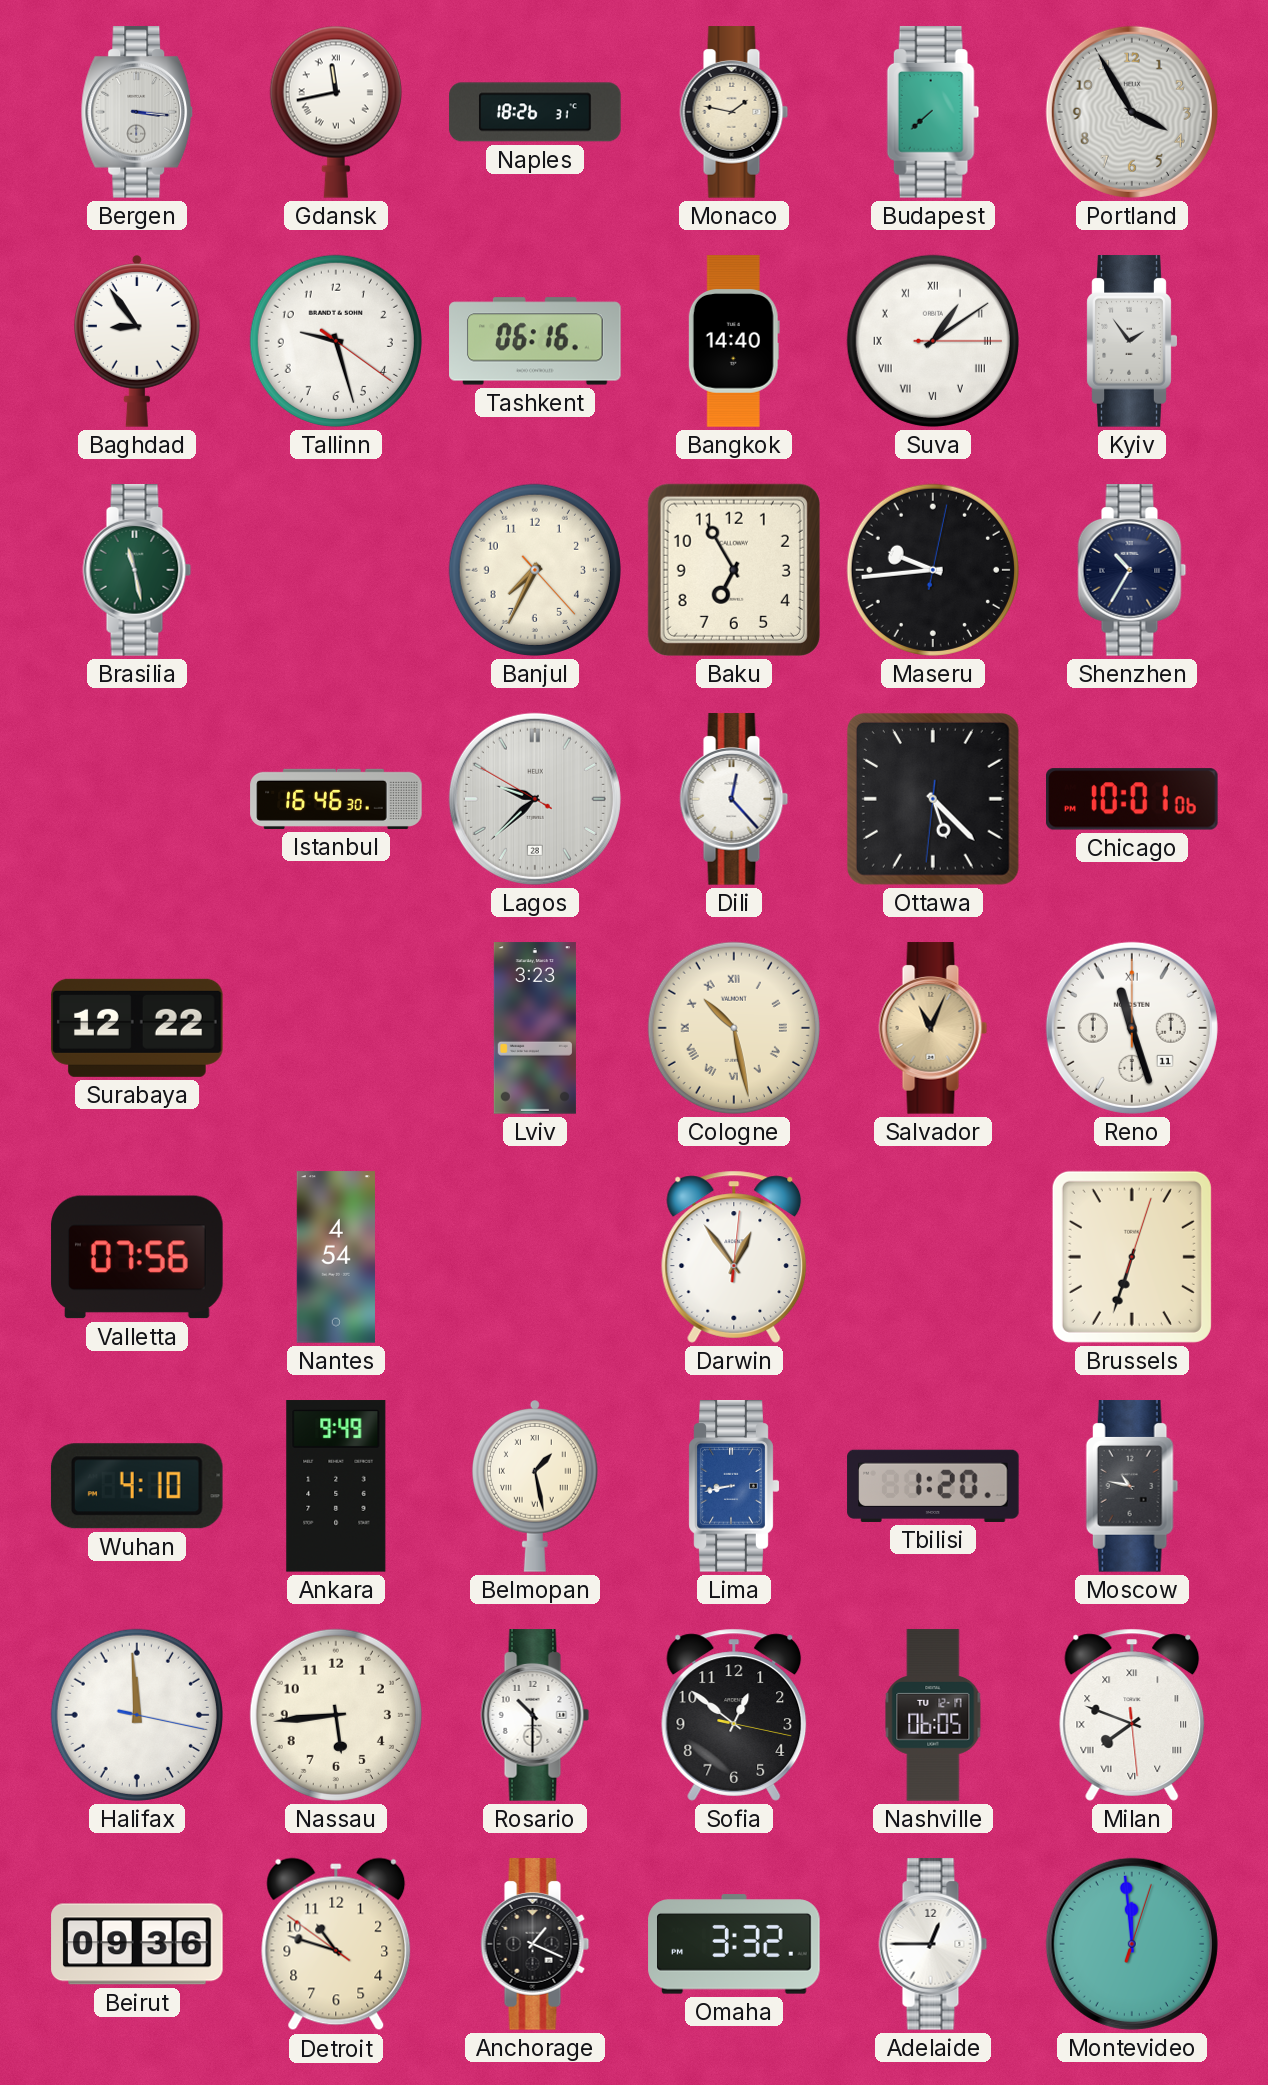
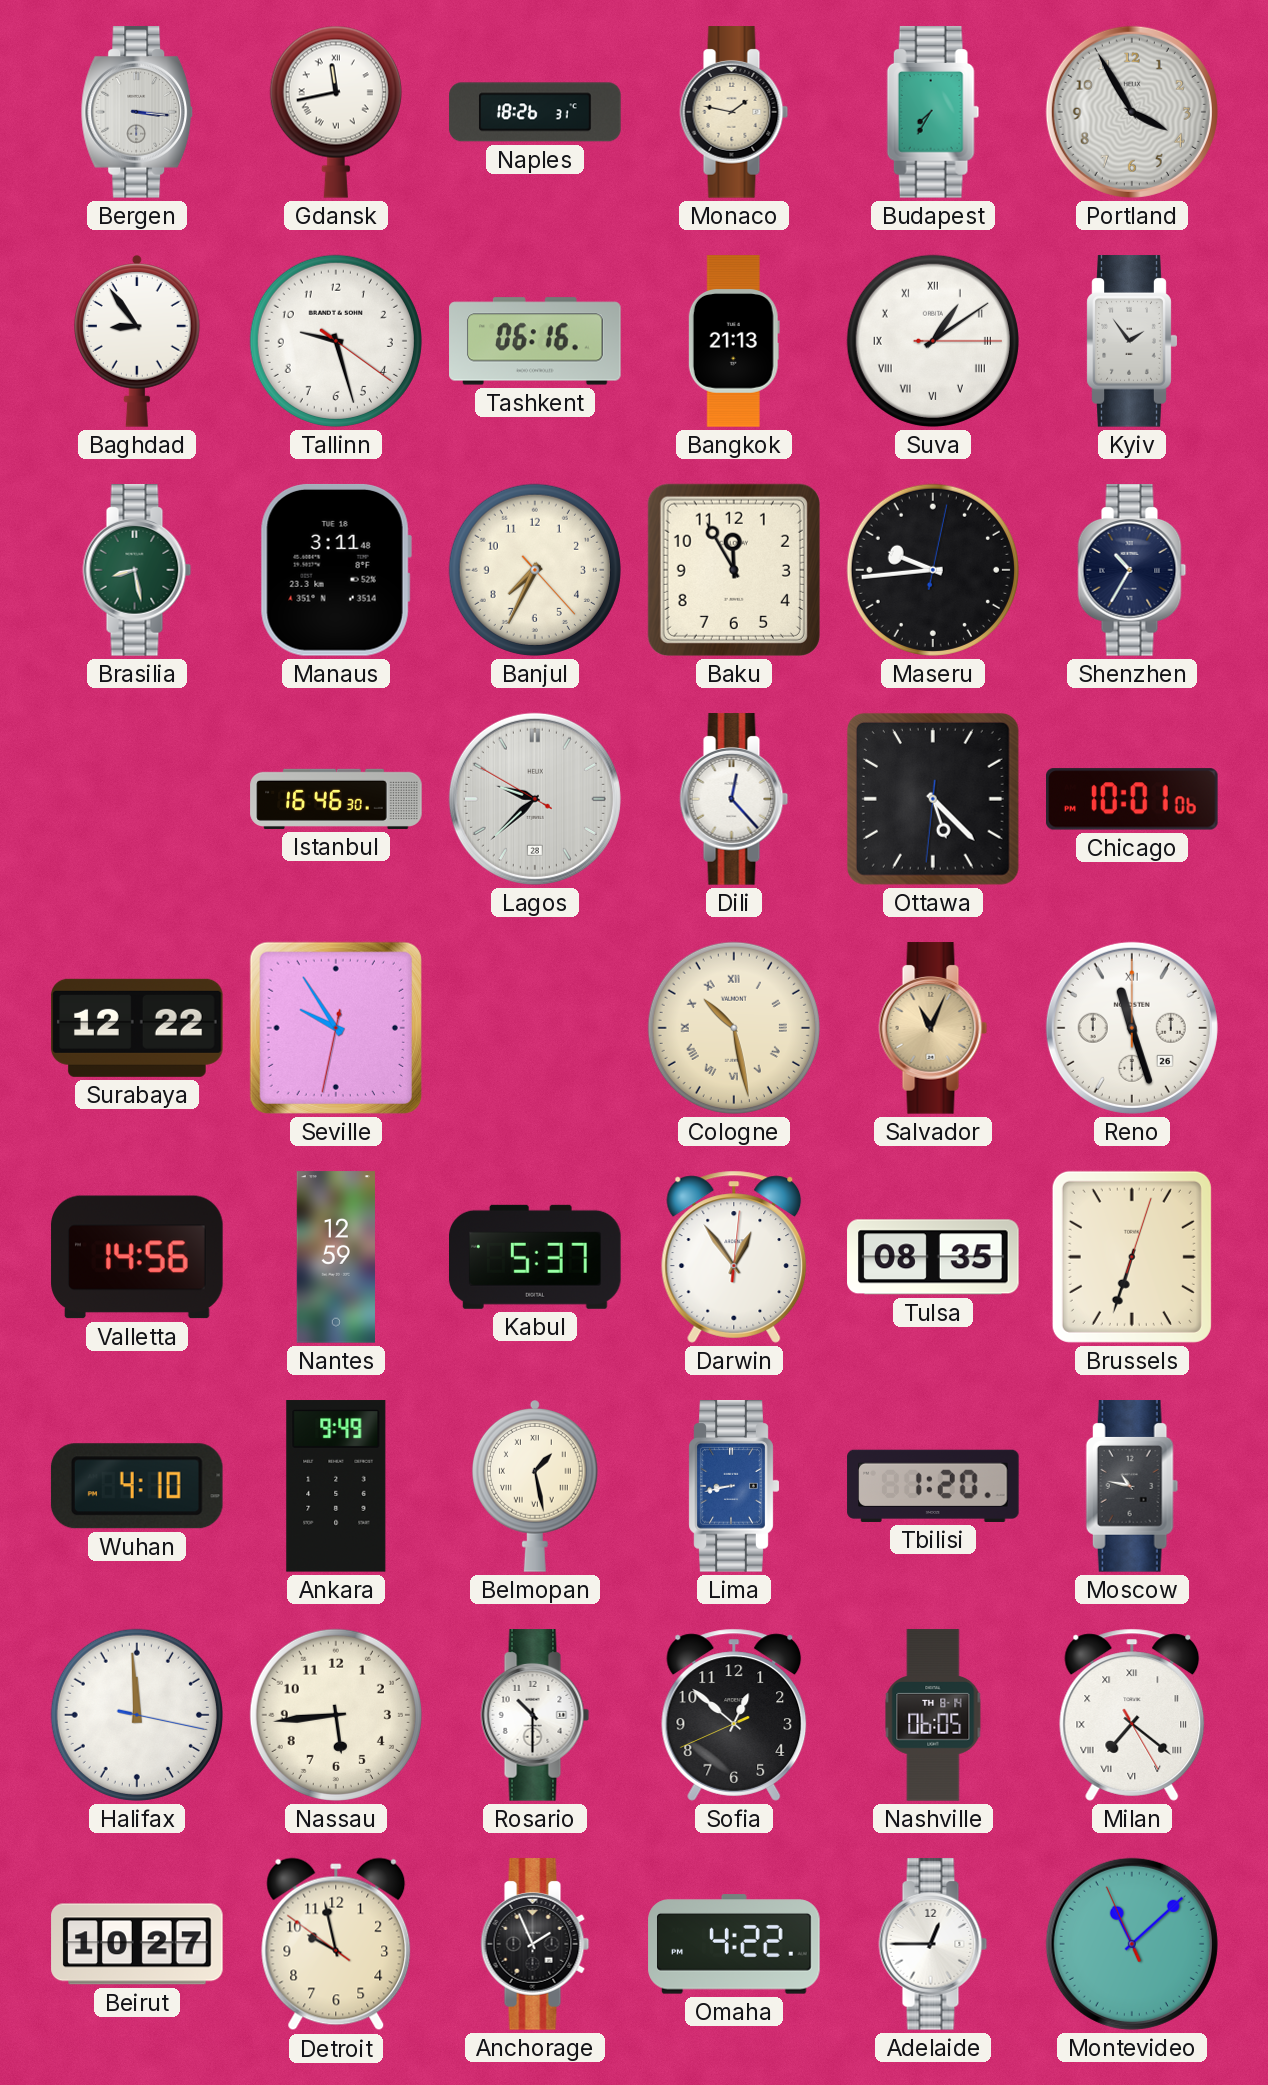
Budapest: 7:38 -> 7:35 (933, 112)
Bangkok: 14:40 -> 21:13 (734, 341)
Brasilia: 11:28 -> 8:28 (137, 570)
Manaus: none -> 3:11 (336, 570)
Baku: 6:55 -> 11:55 (734, 570)
Seville: none -> 9:54 (336, 1028)
Lviv: 3:23 -> none (535, 1028)
Reno date: 11 -> 26 (1132, 1028)
Valletta: 07:56 -> 14:56 (137, 1257)
Nantes: 4:54 -> 12:59 (336, 1257)
Kabul: none -> 5:37 (536, 1257)
Tulsa: none -> 08:35 (933, 1257)
Sofia: 12:51:17 -> 12:51:41 (734, 1715)
Nashville date: TU 12-17 -> TH 8-14 (933, 1715)
Milan: 7:48 -> 7:21 (1132, 1715)
Beirut: 09:36 -> 10:27 (137, 1944)
Detroit: 10:47 -> 9:57 (336, 1944)
Anchorage: 1:19 -> 1:56 (535, 1944)
Omaha: 3:32 -> 4:22 (734, 1944)
Montevideo: 11:59 -> 11:07 (1132, 1944)
